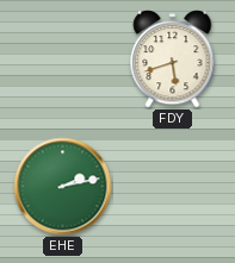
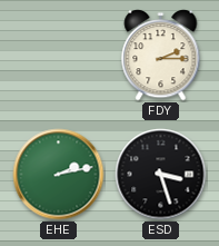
FDY: 5:42 -> 2:15 (161, 56)
ESD: none -> 3:27 (161, 175)
